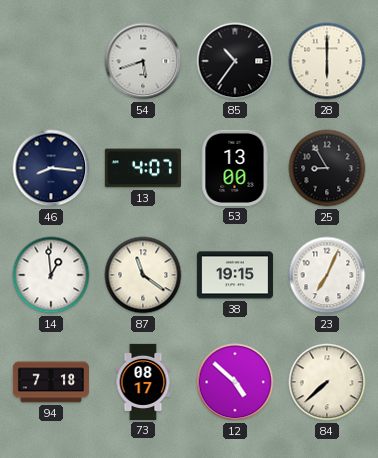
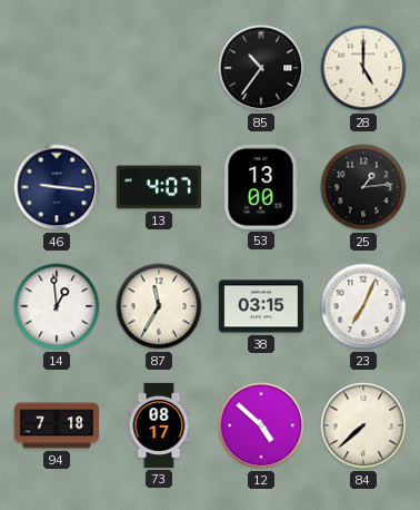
54: 5:42 -> none (143, 61)
28: 6:00 -> 5:00 (363, 68)
46: 8:16 -> 9:16 (57, 187)
25: 8:55 -> 1:14 (363, 187)
87: 11:21 -> 11:35 (159, 306)
38: 19:15 -> 03:15 (261, 306)
